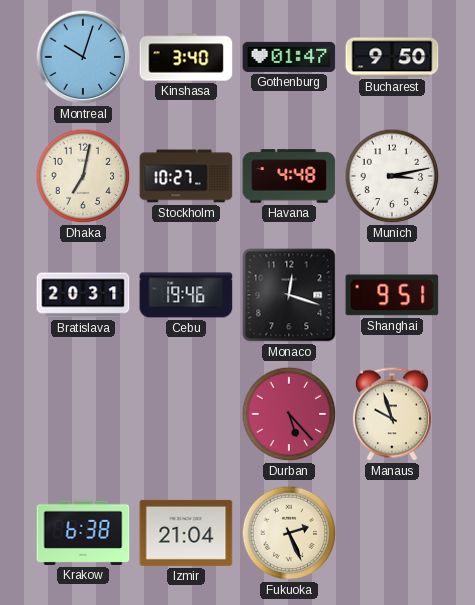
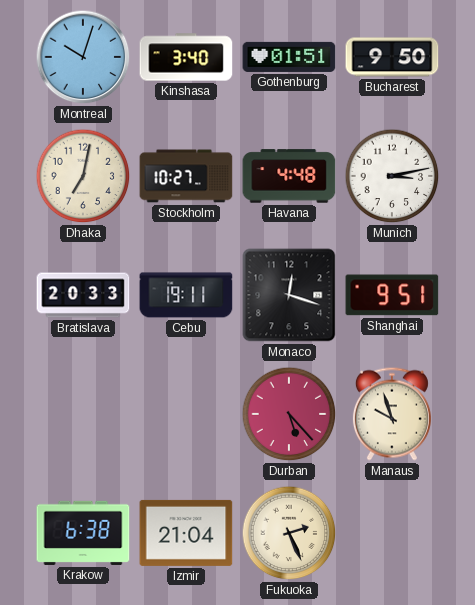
Gothenburg: 01:47 -> 01:51 (289, 57)
Bratislava: 20:31 -> 20:33 (83, 295)
Cebu: 19:46 -> 19:11 (186, 295)
